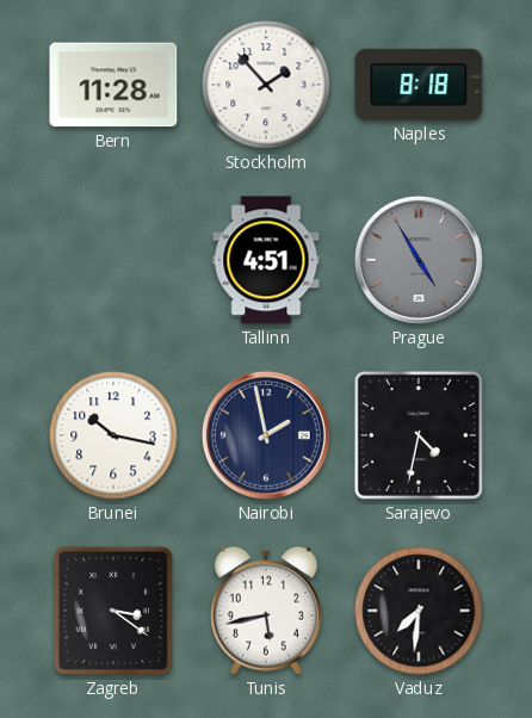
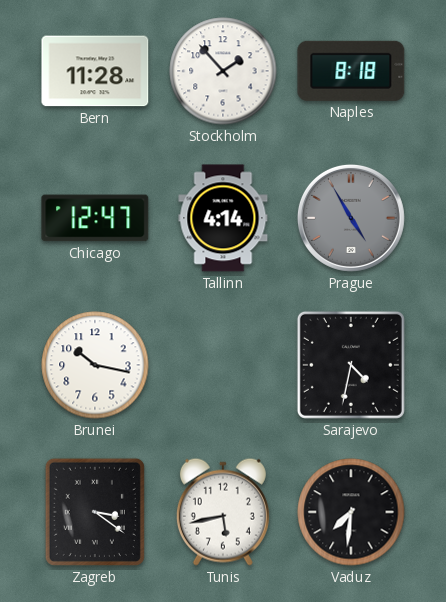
Chicago: none -> 12:47 (95, 218)
Tallinn: 4:51 -> 4:14 (223, 218)
Nairobi: 1:58 -> none (266, 435)
